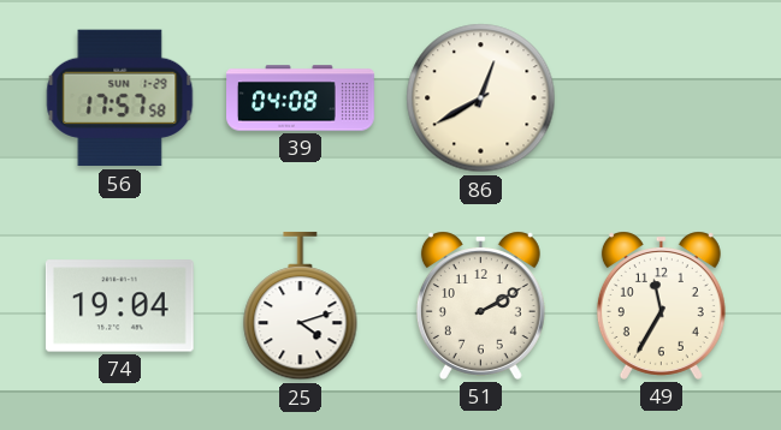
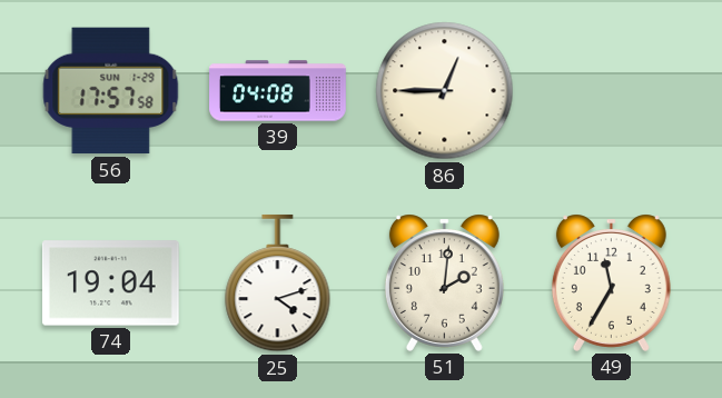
86: 12:40 -> 12:45 (445, 91)
51: 2:10 -> 2:01 (444, 282)
